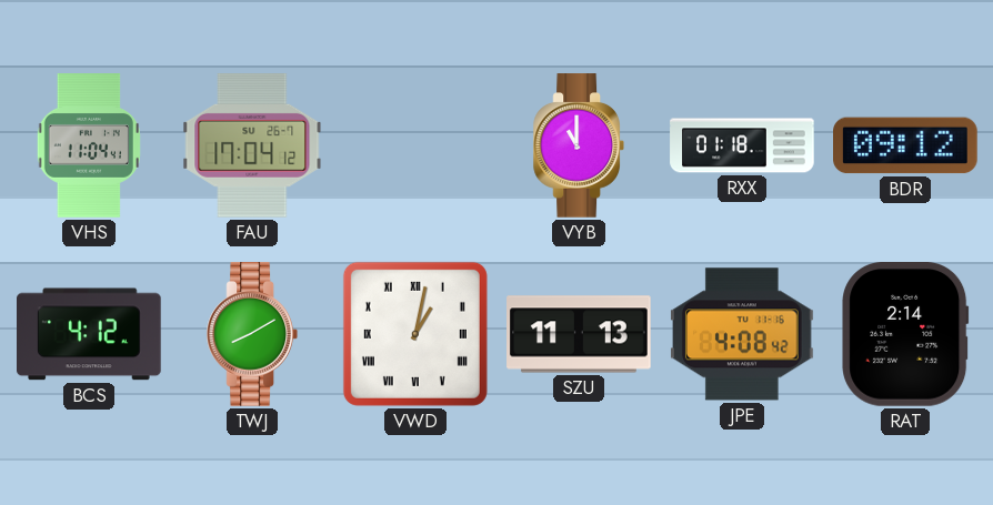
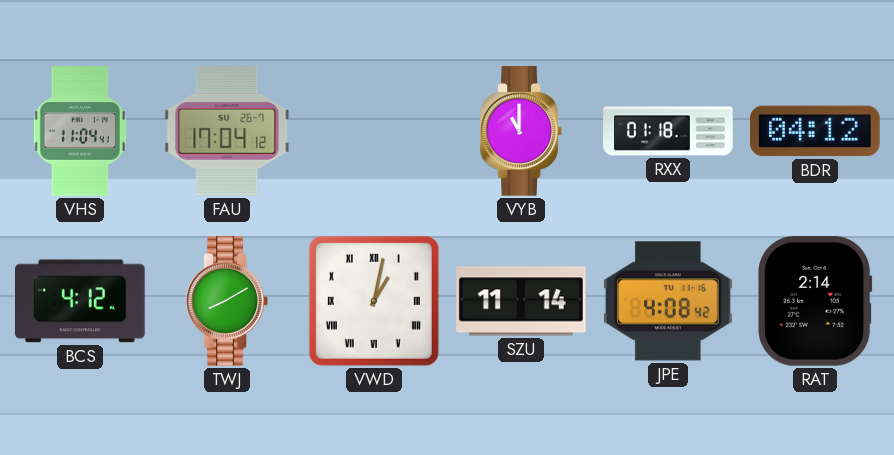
BDR: 09:12 -> 04:12 (816, 131)
SZU: 11:13 -> 11:14 (521, 301)
